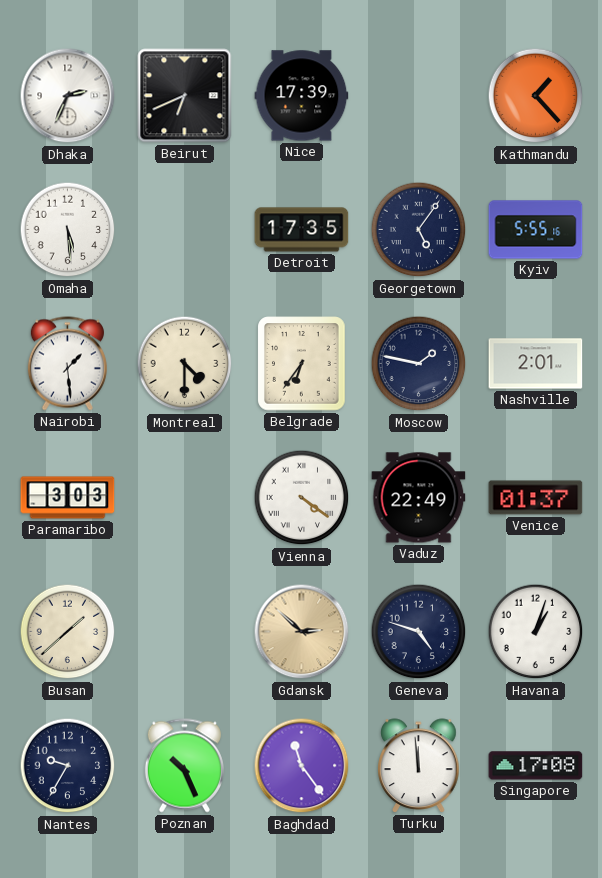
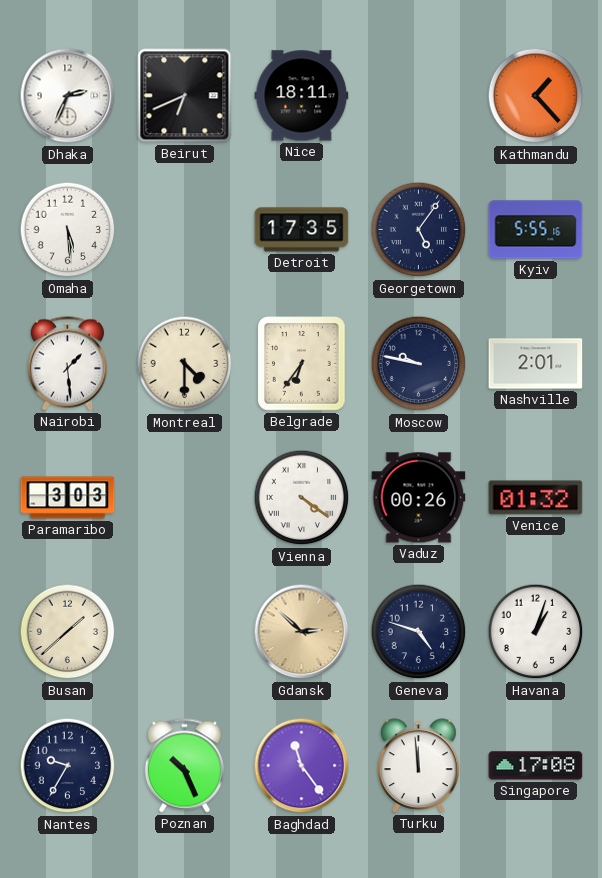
Nice: 17:39 -> 18:11 (302, 96)
Moscow: 1:47 -> 9:47 (419, 364)
Vaduz: 22:49 -> 00:26 (419, 498)
Venice: 01:37 -> 01:32 (536, 498)
